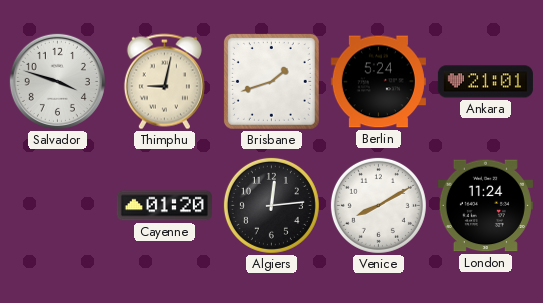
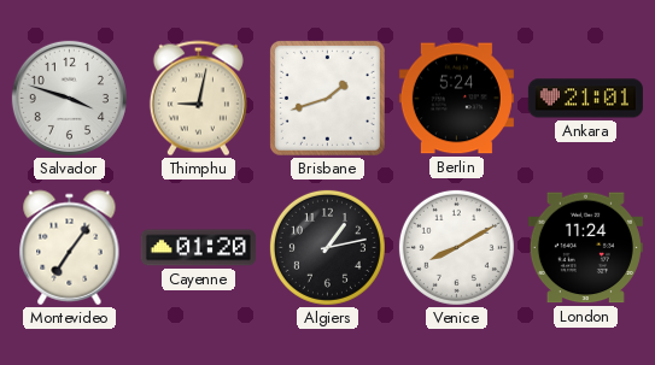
Montevideo: none -> 7:06 (70, 248)
Algiers: 12:14 -> 1:13 (327, 247)
